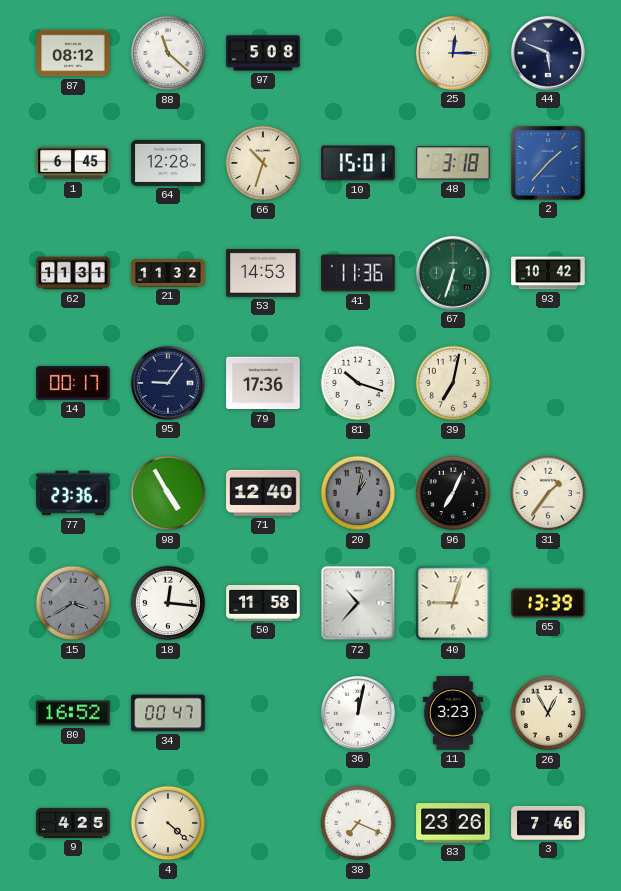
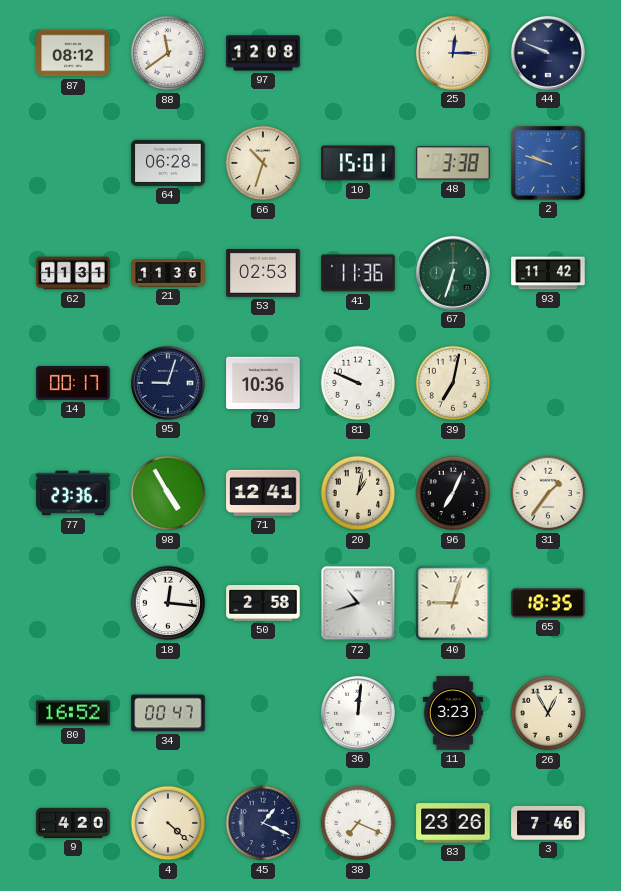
88: 11:22 -> 11:39 (168, 53)
97: 5:08 -> 12:08 (263, 53)
44: 5:49 -> 9:49 (548, 53)
1: 6:45 -> none (73, 163)
64: 12:28 -> 06:28 (168, 163)
48: 3:18 -> 3:38 (453, 163)
2: 1:37 -> 9:48 (548, 163)
21: 11:32 -> 11:36 (168, 273)
53: 14:53 -> 02:53 (263, 273)
93: 10:42 -> 11:42 (548, 273)
95: 9:06 -> 9:03 (168, 383)
79: 17:36 -> 10:36 (263, 383)
81: 10:18 -> 9:49 (358, 383)
71: 12:40 -> 12:41 (263, 493)
20 dial: grey -> cream (358, 493)
15: 3:40 -> none (73, 603)
50: 11:58 -> 2:58 (263, 603)
72: 10:37 -> 10:42 (358, 603)
65: 13:39 -> 18:35 (548, 603)
36: 12:02 -> 12:01 (358, 713)
9: 4:25 -> 4:20 (73, 823)
45: none -> 1:19 (263, 823)
